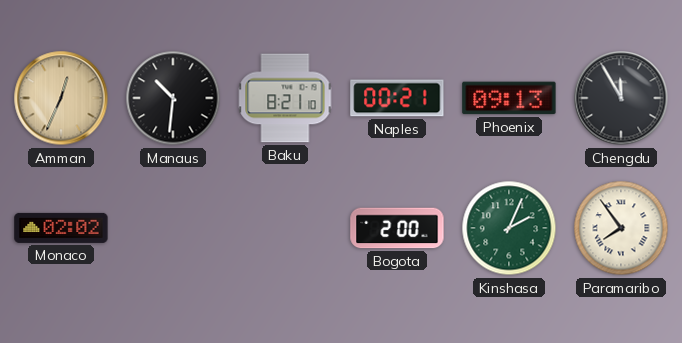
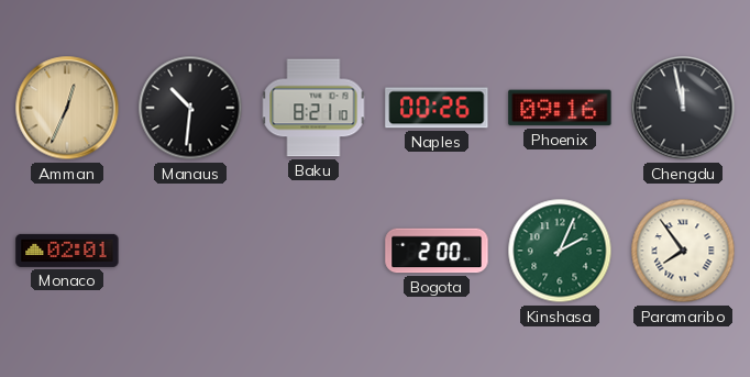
Naples: 00:21 -> 00:26 (437, 108)
Phoenix: 09:13 -> 09:16 (560, 108)
Chengdu: 11:55 -> 11:58 (683, 108)
Monaco: 02:02 -> 02:01 (67, 251)
